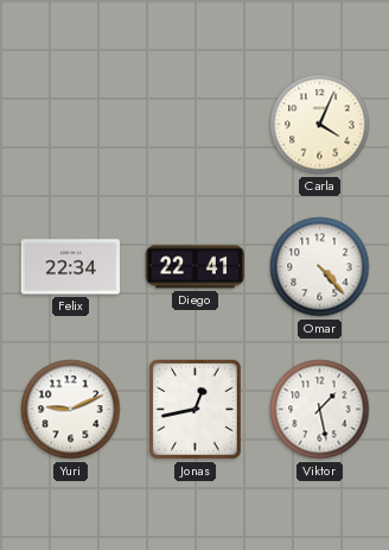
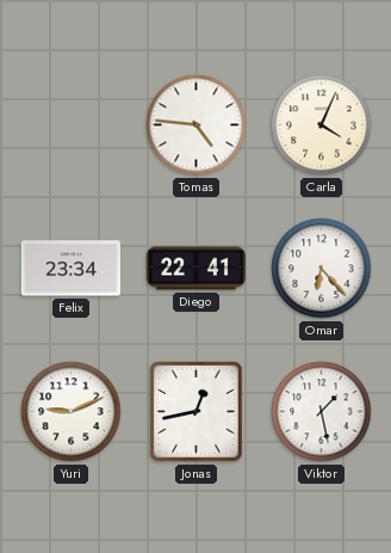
Tomas: none -> 4:46 (197, 125)
Felix: 22:34 -> 23:34 (70, 269)
Omar: 4:23 -> 6:23 (322, 269)
